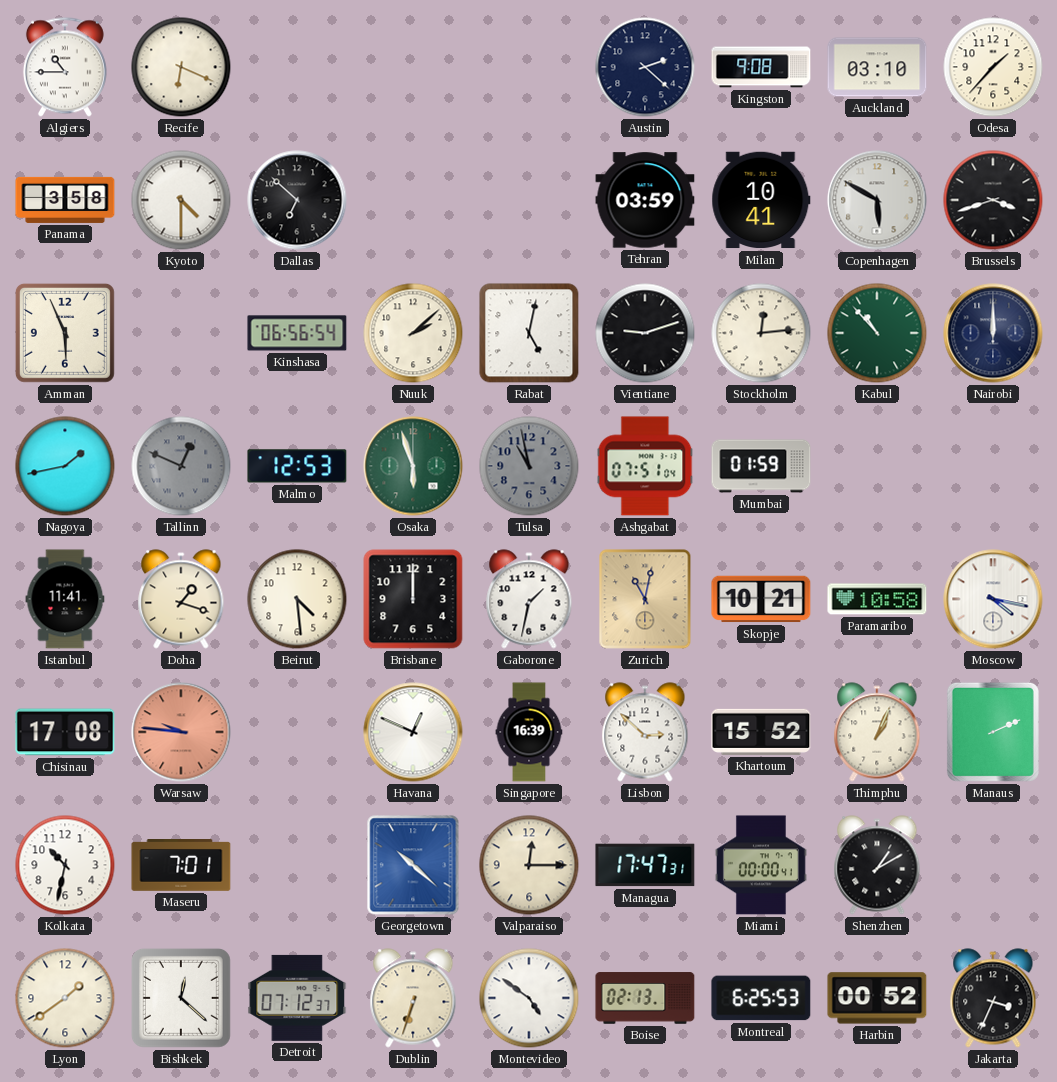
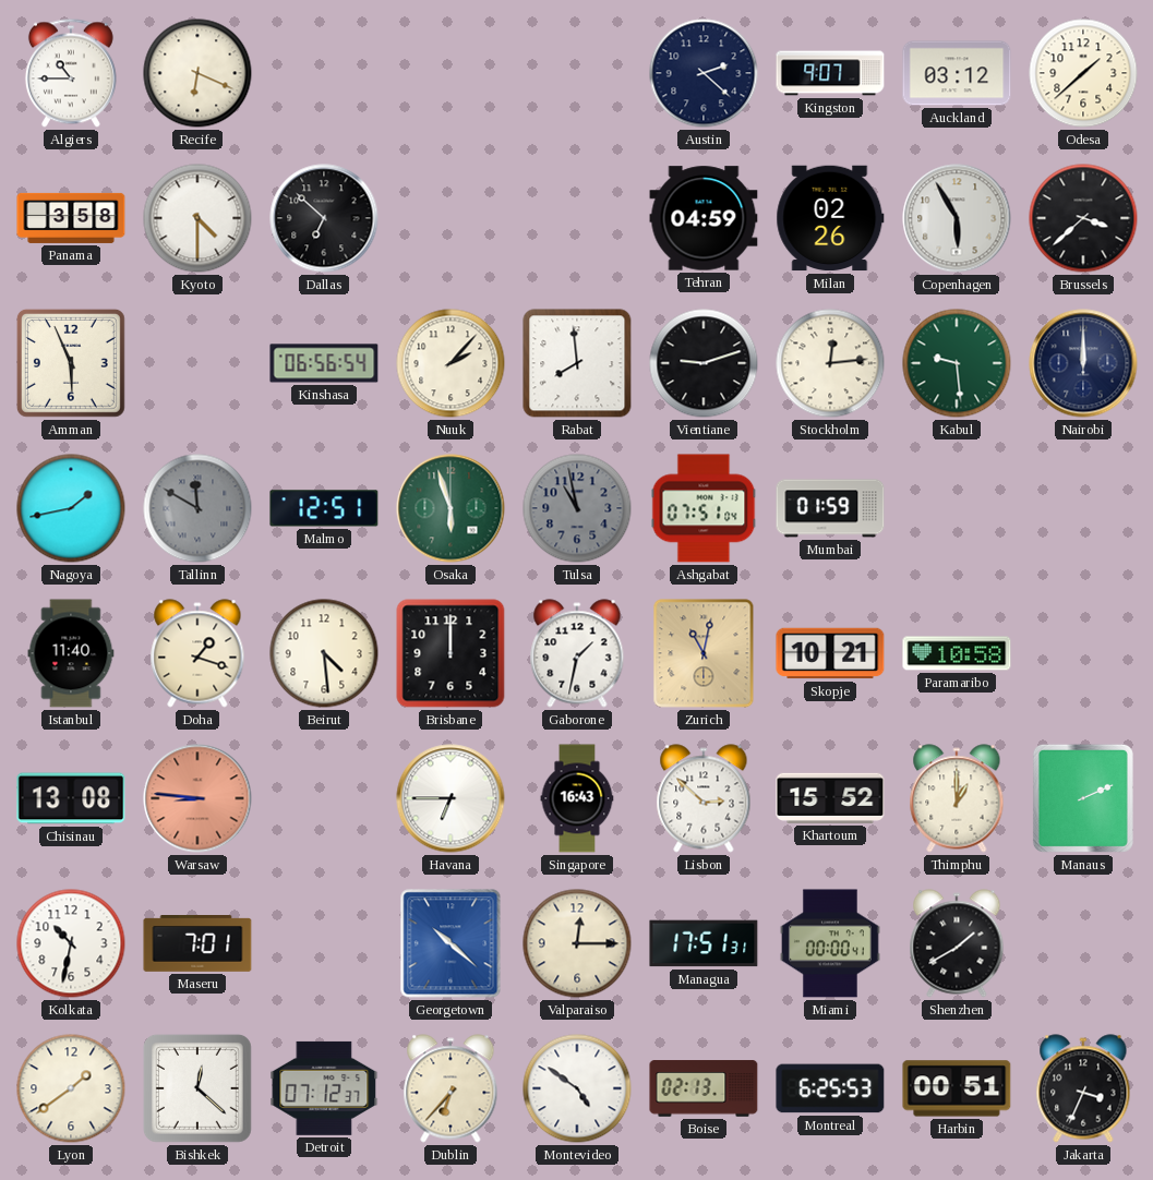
Kingston: 9:08 -> 9:07 (830, 73)
Auckland: 03:10 -> 03:12 (957, 73)
Odesa: 1:37 -> 1:38 (1083, 73)
Tehran: 03:59 -> 04:59 (704, 218)
Milan: 10:41 -> 02:26 (830, 218)
Copenhagen: 5:50 -> 5:55 (957, 218)
Brussels: 3:42 -> 3:38 (1083, 218)
Nuuk: 2:08 -> 2:07 (451, 363)
Rabat: 5:02 -> 7:59 (577, 363)
Kabul: 10:53 -> 9:29 (957, 363)
Tallinn: 12:49 -> 11:50 (197, 508)
Malmo: 12:53 -> 12:51 (324, 508)
Istanbul: 11:41 -> 11:40 (71, 653)
Moscow: 4:17 -> none (993, 599)
Chisinau: 17:08 -> 13:08 (71, 798)
Warsaw: 9:46 -> 8:46 (197, 798)
Havana: 12:49 -> 6:45 (451, 798)
Singapore: 16:39 -> 16:43 (577, 798)
Thimphu: 1:04 -> 1:00 (957, 798)
Managua: 17:47 -> 17:51 (704, 943)
Shenzhen: 1:10 -> 1:40 (957, 943)
Dublin: 6:33 -> 6:37 (451, 1088)
Harbin: 00:52 -> 00:51 (957, 1088)
